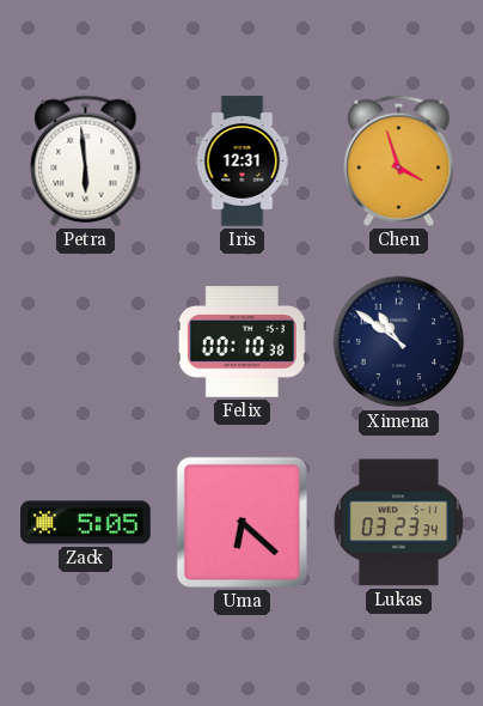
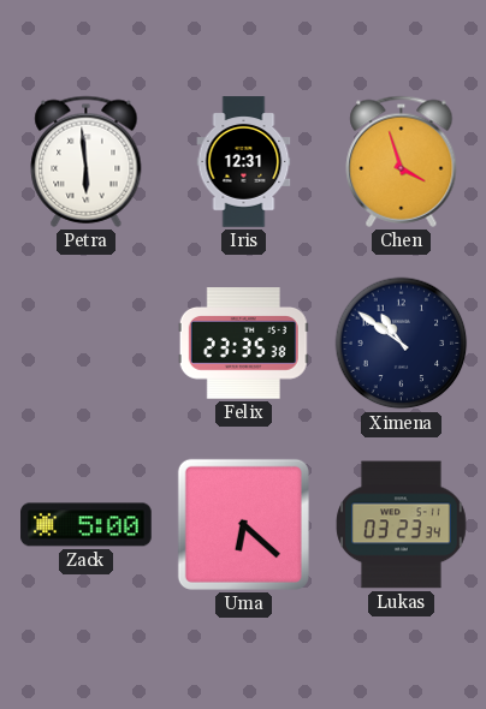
Felix: 00:10 -> 23:35 (243, 344)
Zack: 5:05 -> 5:00 (87, 525)
